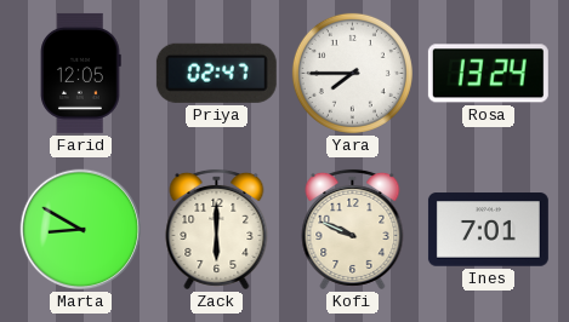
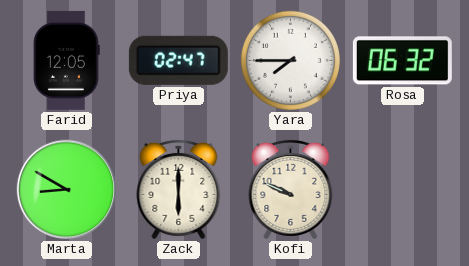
Rosa: 13:24 -> 06:32 (402, 61)
Ines: 7:01 -> none (488, 230)
